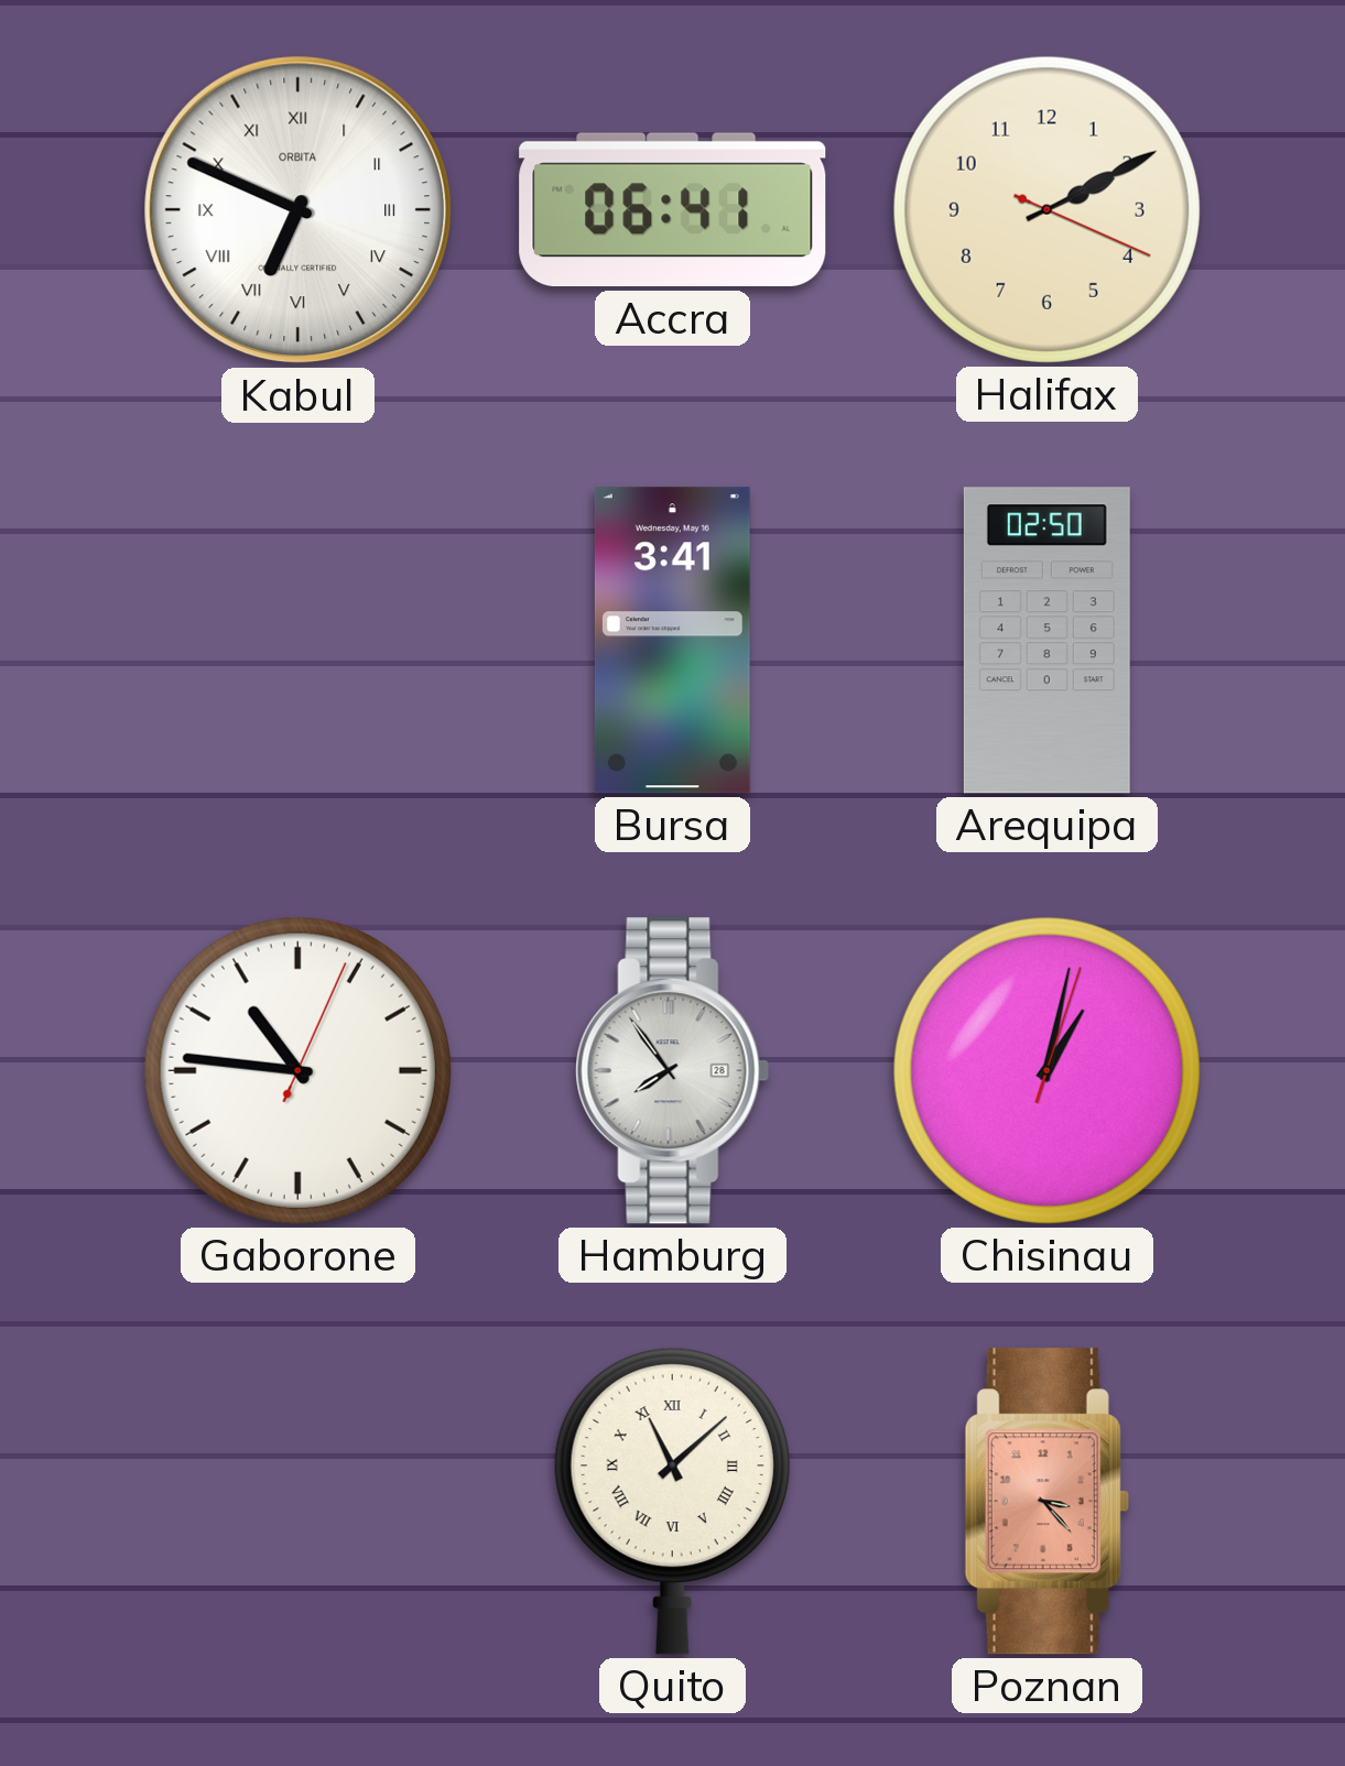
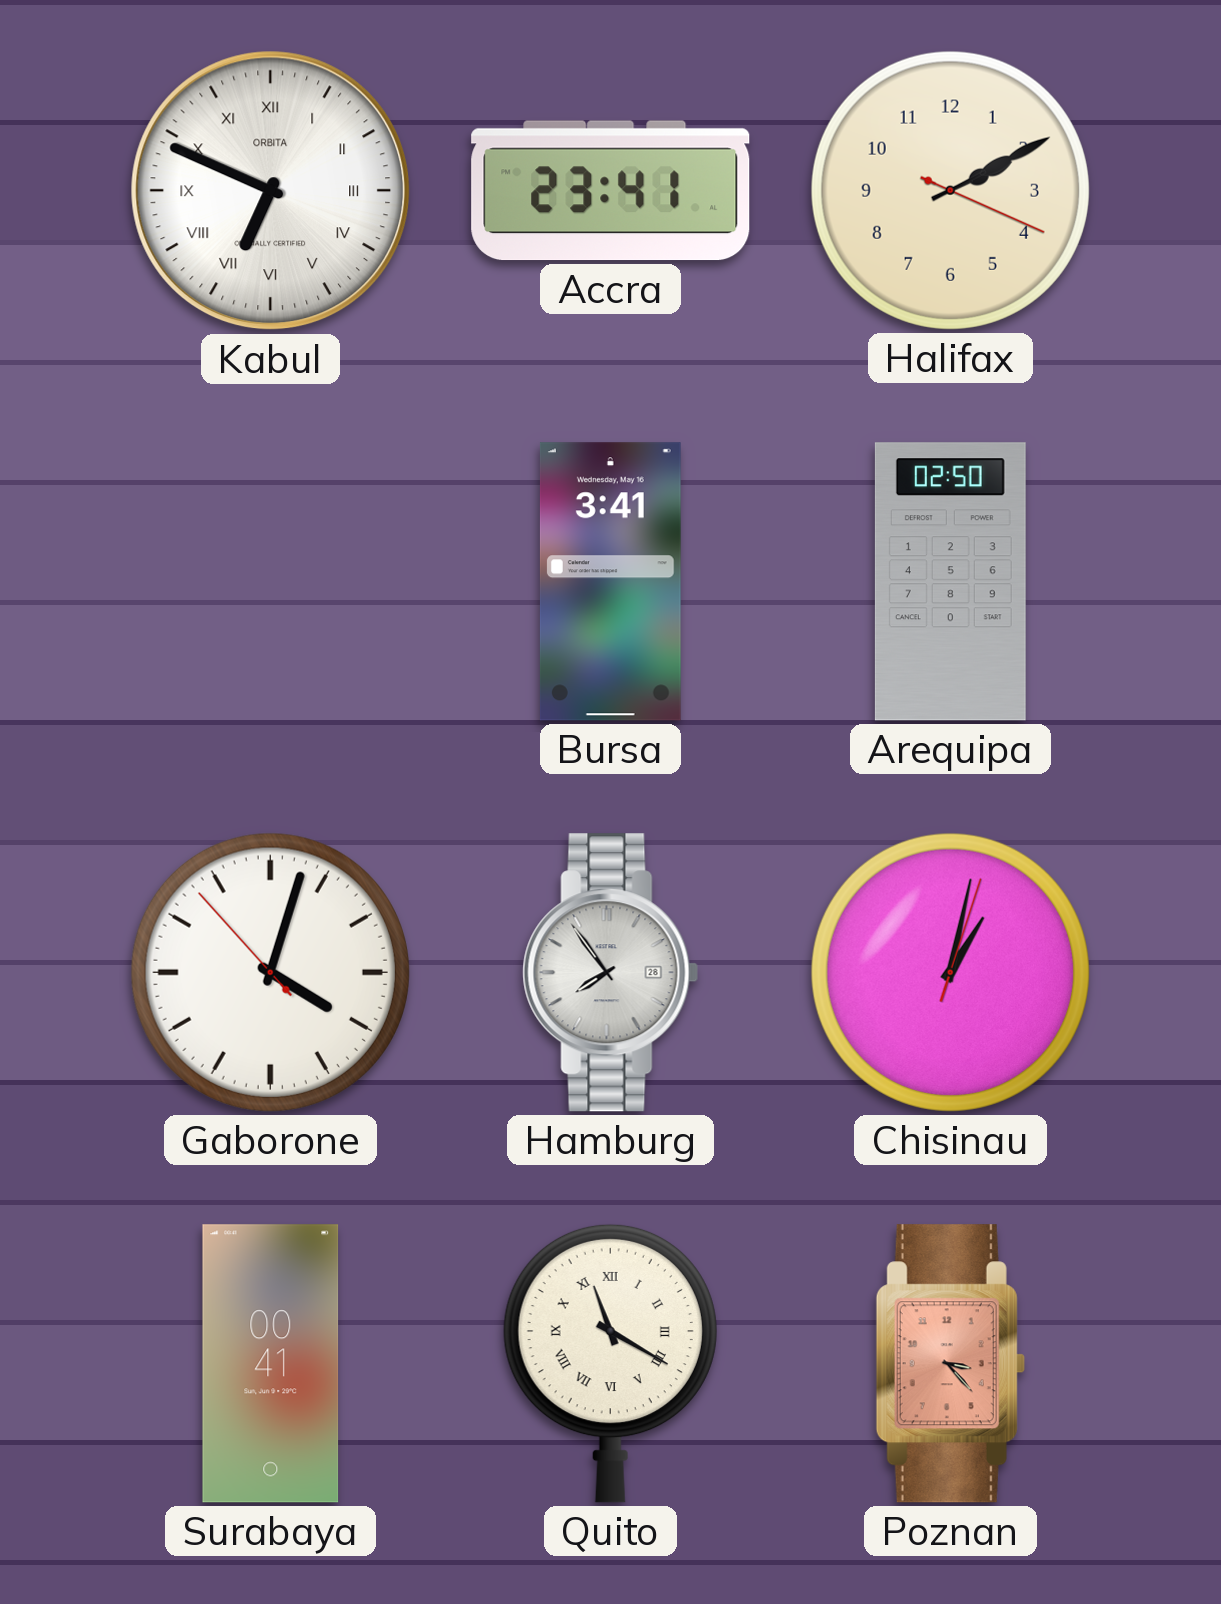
Accra: 06:41 -> 23:41 (611, 191)
Gaborone: 10:46 -> 4:02 (270, 972)
Surabaya: none -> 00:41 (271, 1364)
Quito: 11:08 -> 11:20 (610, 1363)
